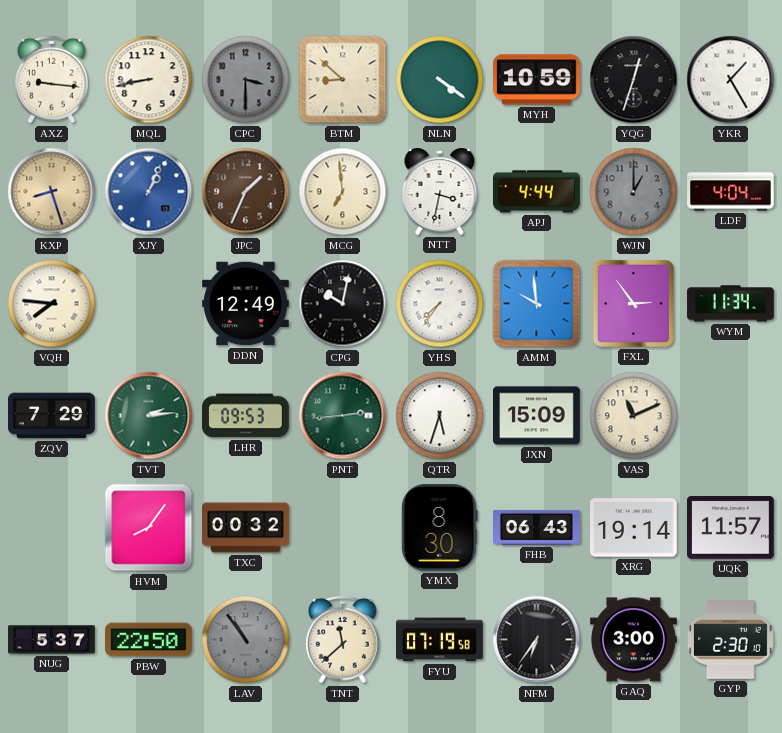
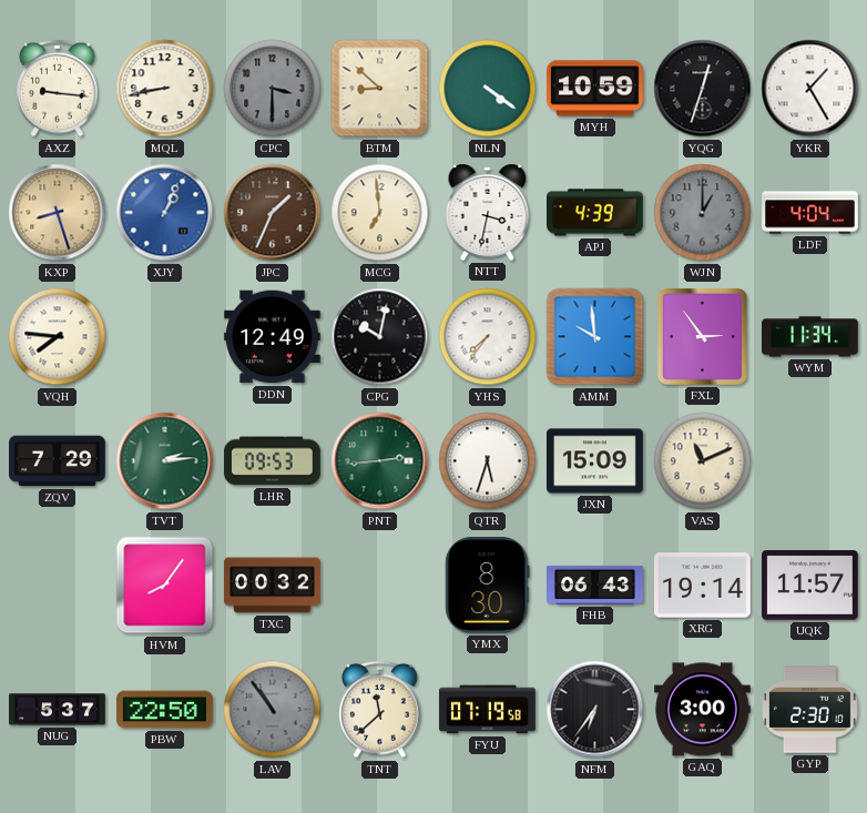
APJ: 4:44 -> 4:39 (595, 213)
